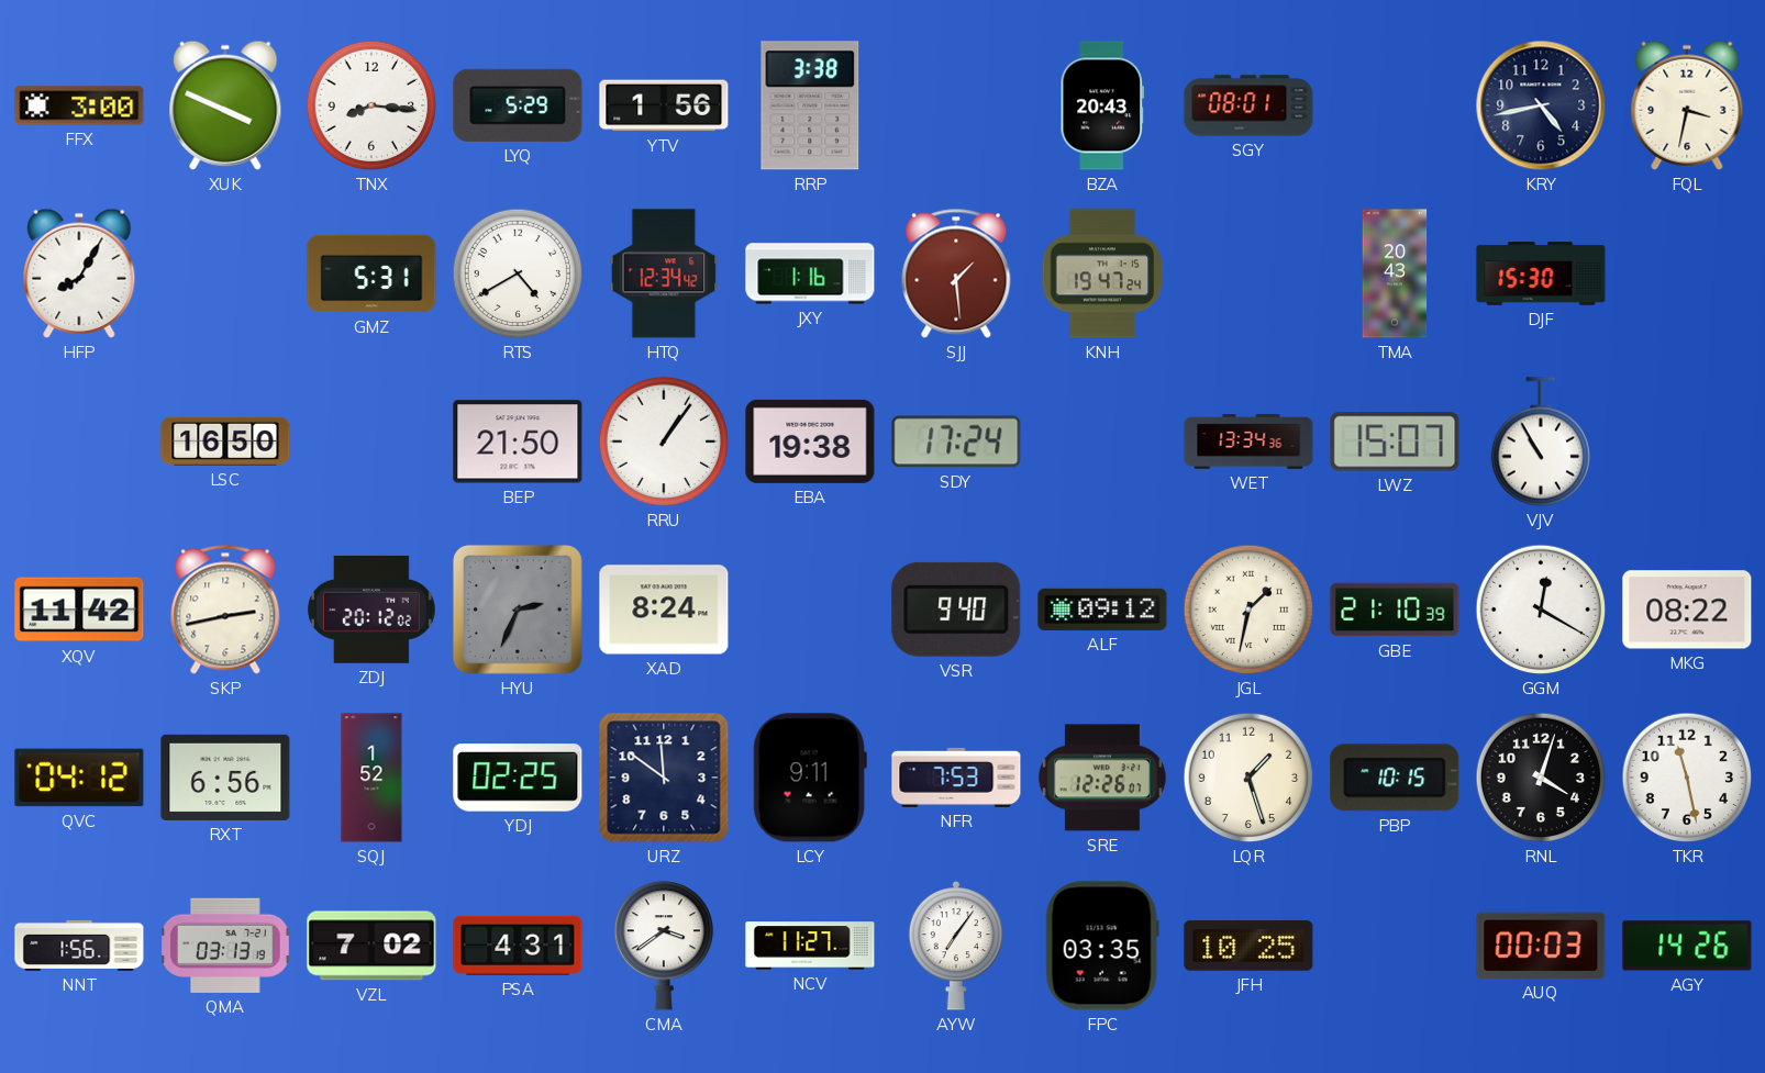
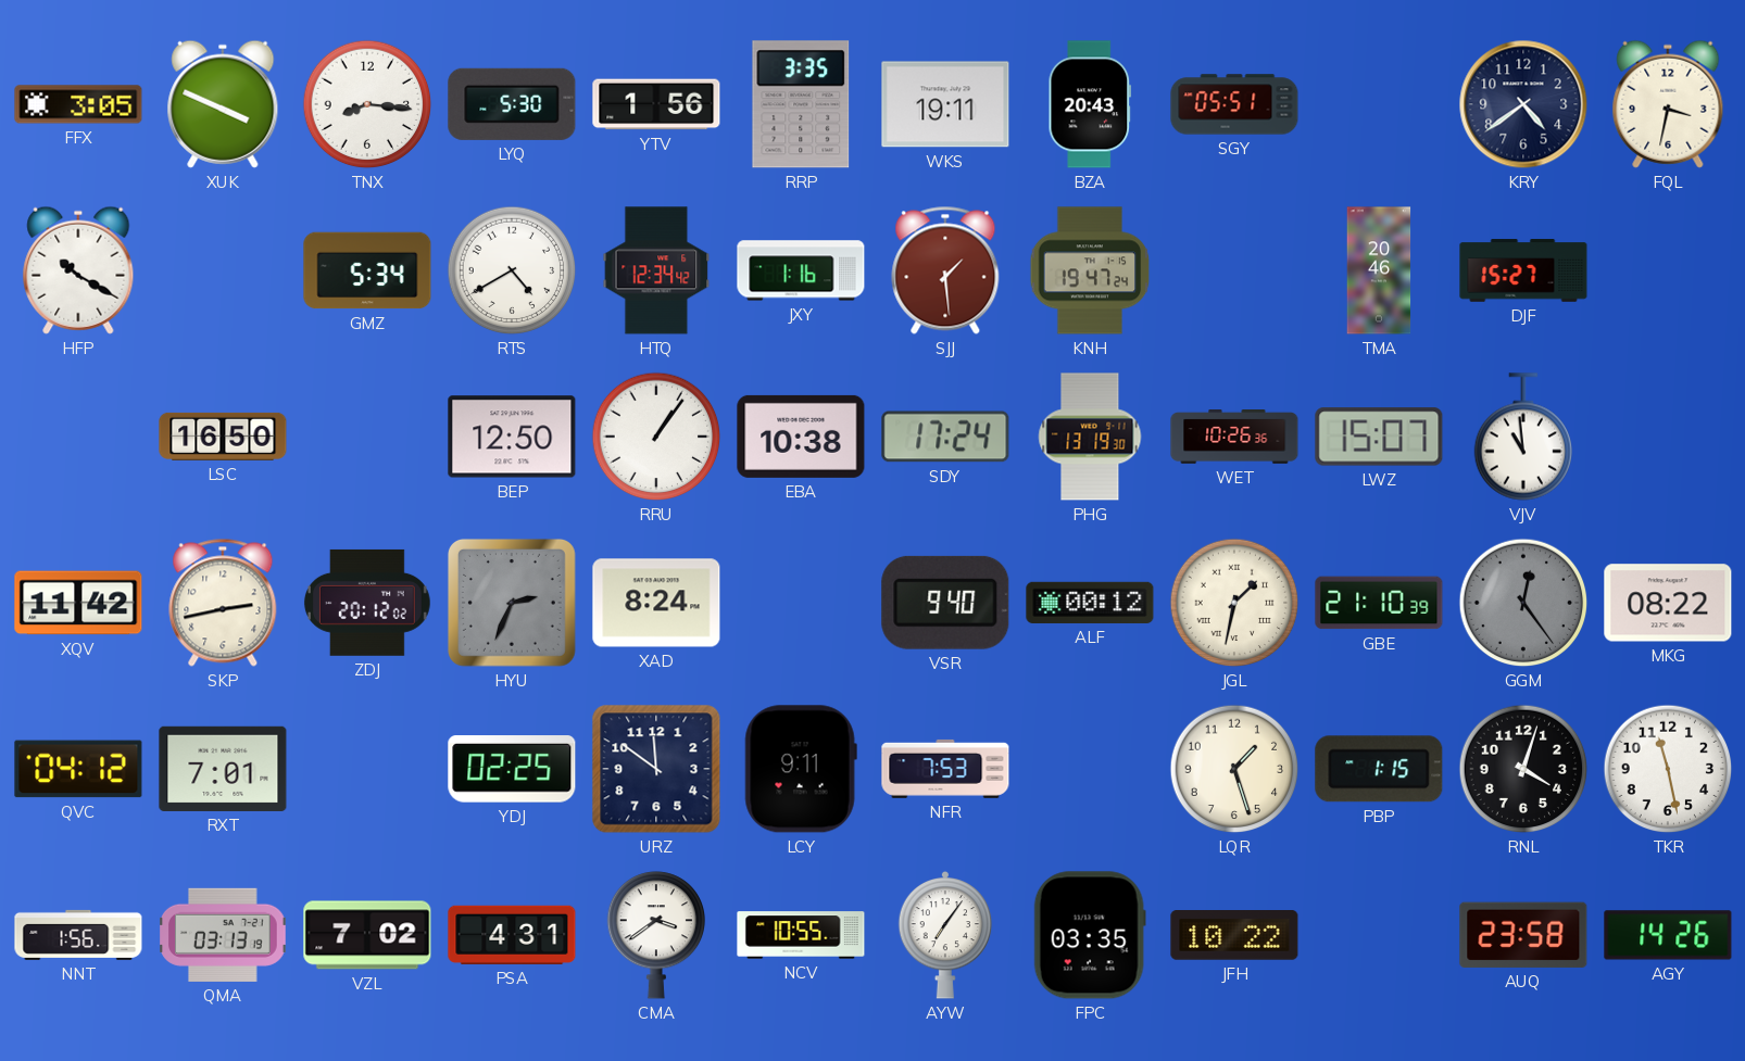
FFX: 3:00 -> 3:05 (78, 104)
LYQ: 5:29 -> 5:30 (512, 104)
RRP: 3:38 -> 3:35 (801, 104)
WKS: none -> 19:11 (945, 104)
SGY: 08:01 -> 05:51 (1234, 104)
KRY: 4:43 -> 4:39 (1523, 104)
HFP: 8:05 -> 10:20 (78, 270)
GMZ: 5:31 -> 5:34 (367, 270)
TMA: 20:43 -> 20:46 (1379, 270)
DJF: 15:30 -> 15:27 (1523, 270)
BEP: 21:50 -> 12:50 (512, 437)
EBA: 19:38 -> 10:38 (801, 437)
PHG: none -> 13:19 (1090, 437)
WET: 13:34 -> 10:26 (1234, 437)
VJV: 10:55 -> 10:59 (1522, 437)
ALF: 09:12 -> 00:12 (1090, 603)
GGM: 12:20 -> 12:24 (1523, 603)
GGM dial: white -> grey (1523, 603)
RXT: 6:56 -> 7:01 (223, 769)
SQJ: 1:52 -> none (371, 778)
SRE: 12:26 -> none (1102, 778)
PBP: 10:15 -> 1:15 (1379, 769)
NCV: 11:27 -> 10:55 (801, 935)
JFH: 10:25 -> 10:22 (1234, 936)
AUQ: 00:03 -> 23:58 (1523, 935)
